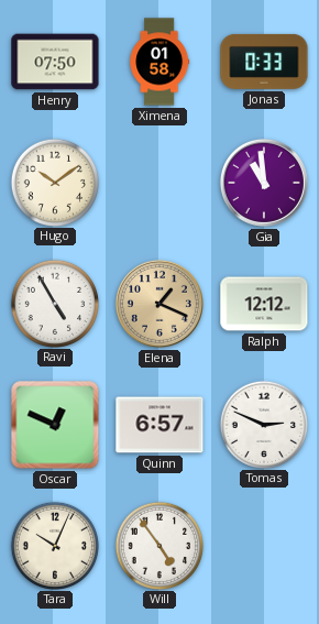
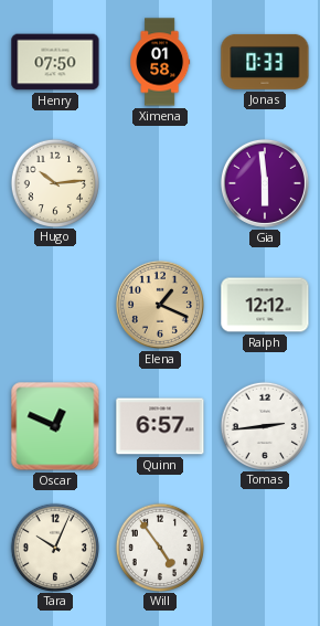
Hugo: 10:09 -> 10:14 (54, 182)
Gia: 10:59 -> 5:59 (265, 183)
Ravi: 4:55 -> none (54, 303)
Tomas: 2:49 -> 2:44 (264, 425)
